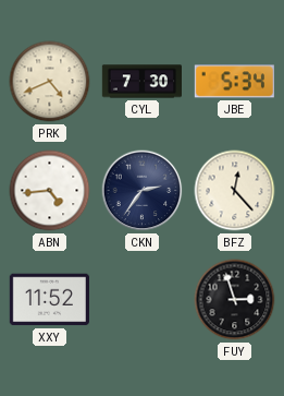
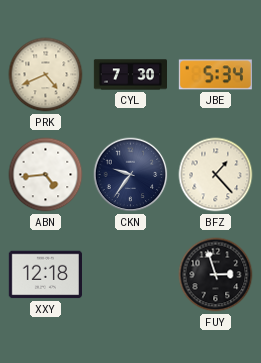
CKN: 2:36 -> 9:36 (131, 175)
BFZ: 12:23 -> 1:23 (216, 175)
XXY: 11:52 -> 12:18 (45, 275)
